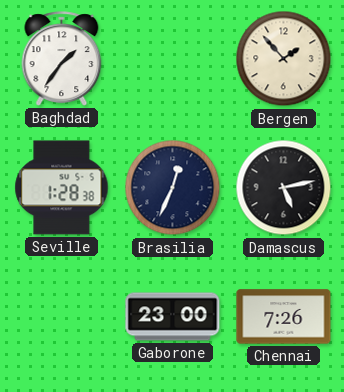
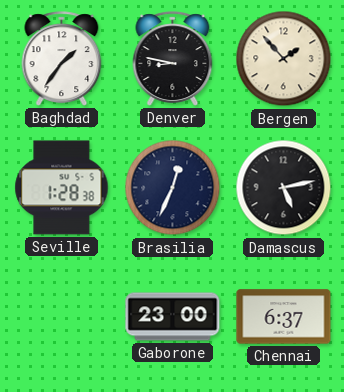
Denver: none -> 8:47 (173, 59)
Chennai: 7:26 -> 6:37 (284, 317)
